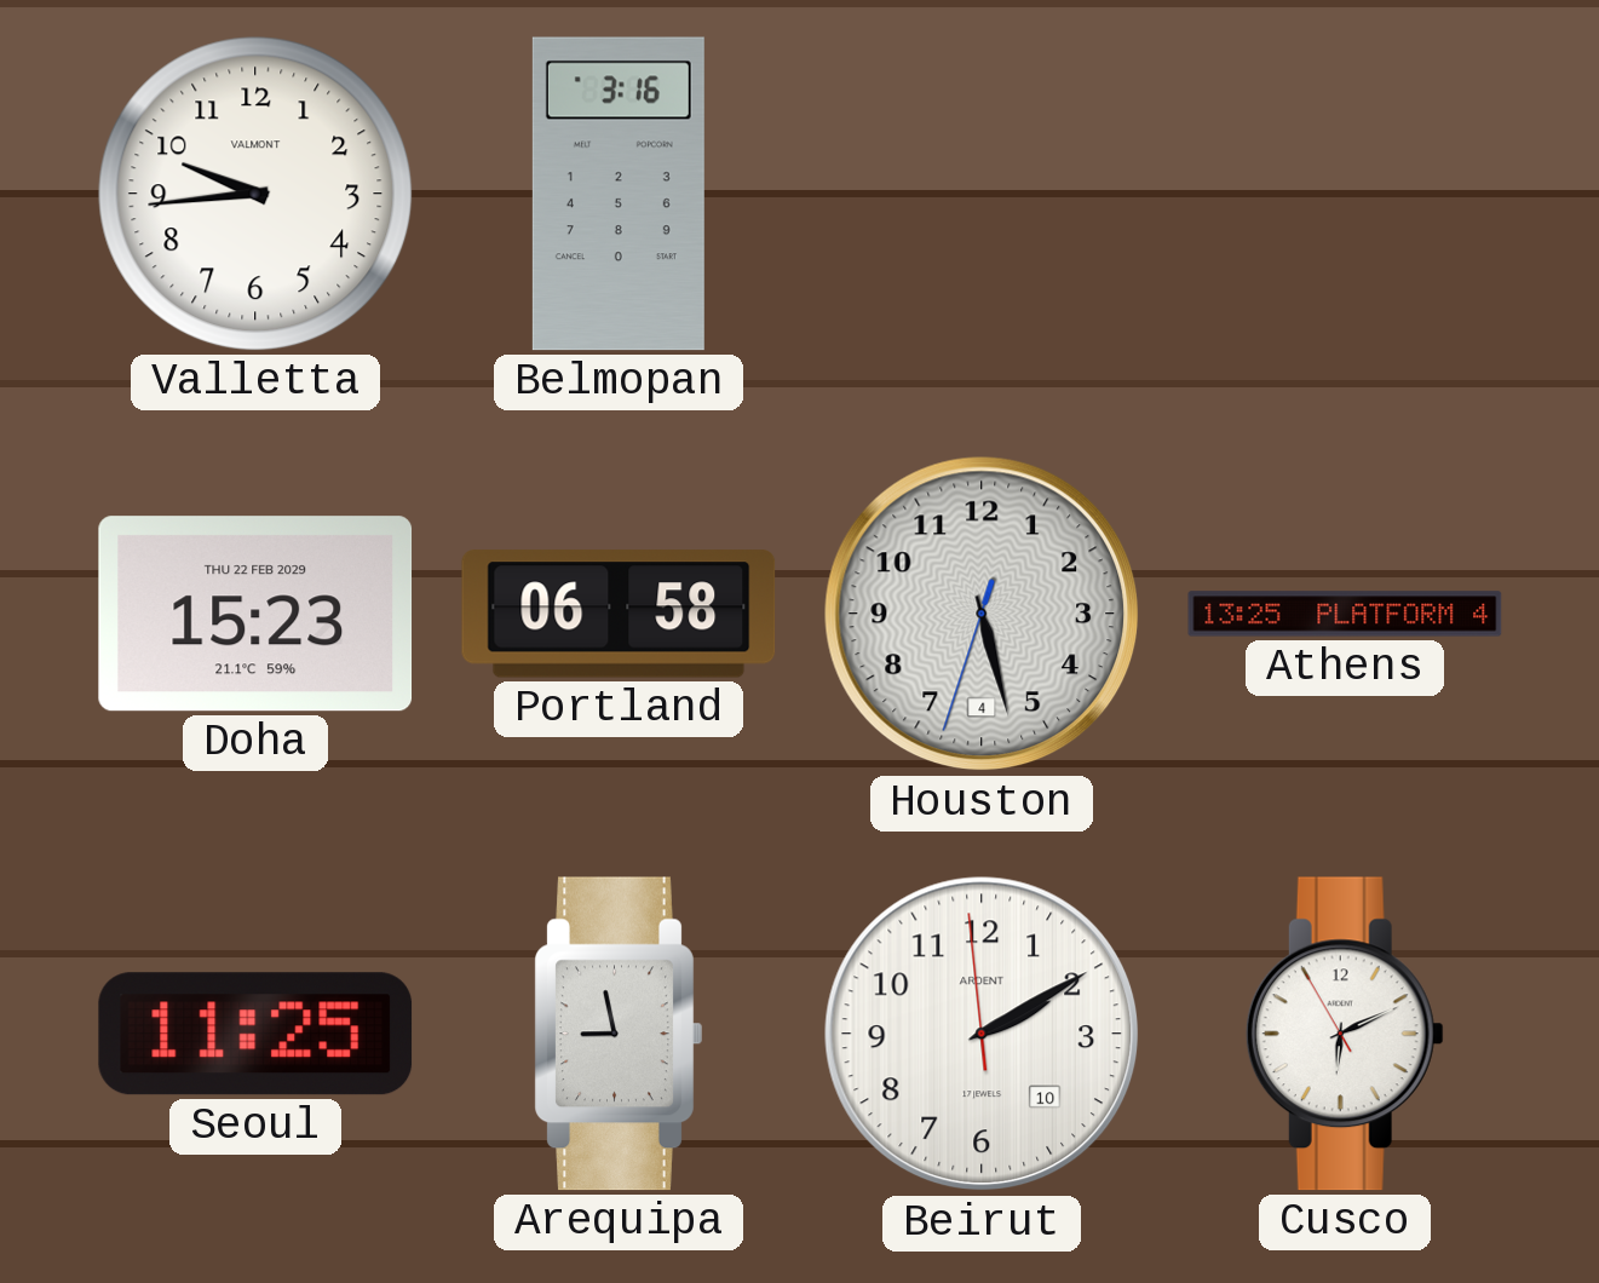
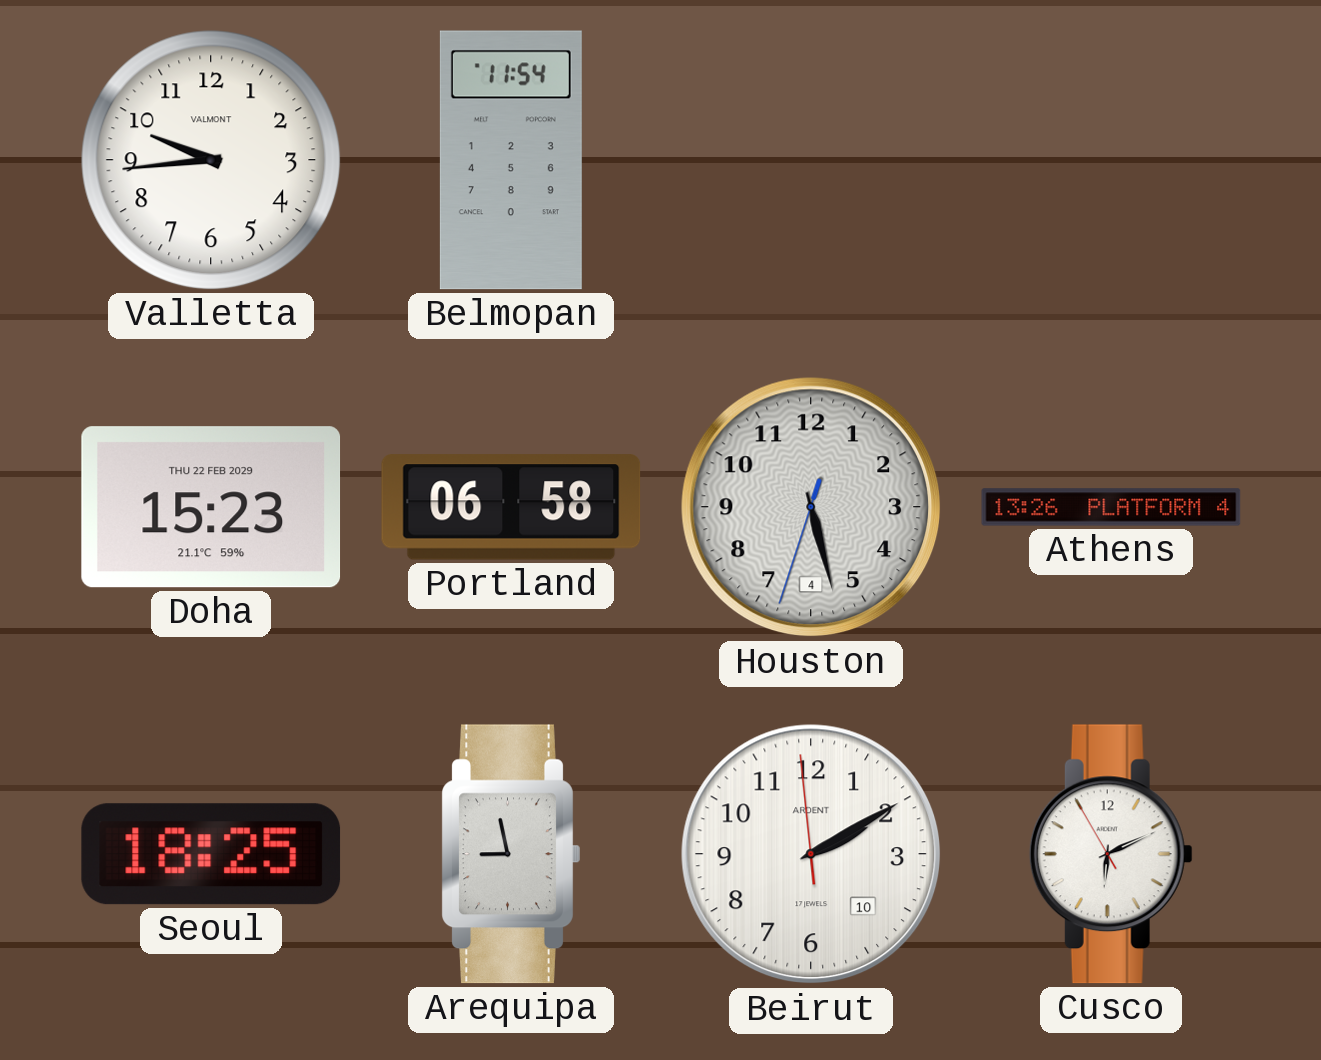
Belmopan: 3:16 -> 11:54 (511, 160)
Athens: 13:25 -> 13:26 (1111, 507)
Seoul: 11:25 -> 18:25 (211, 854)
